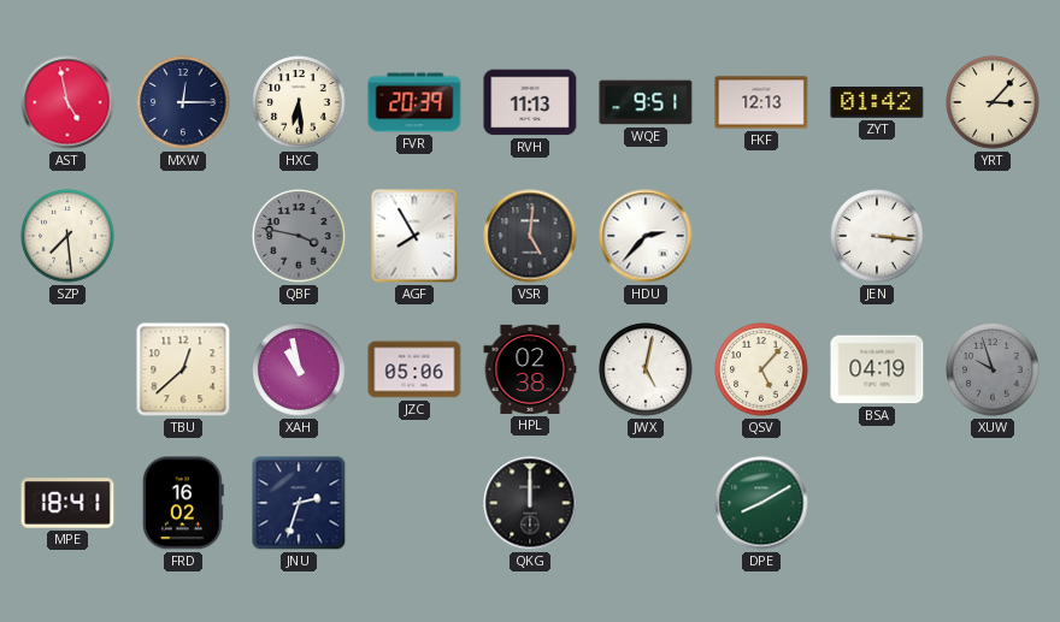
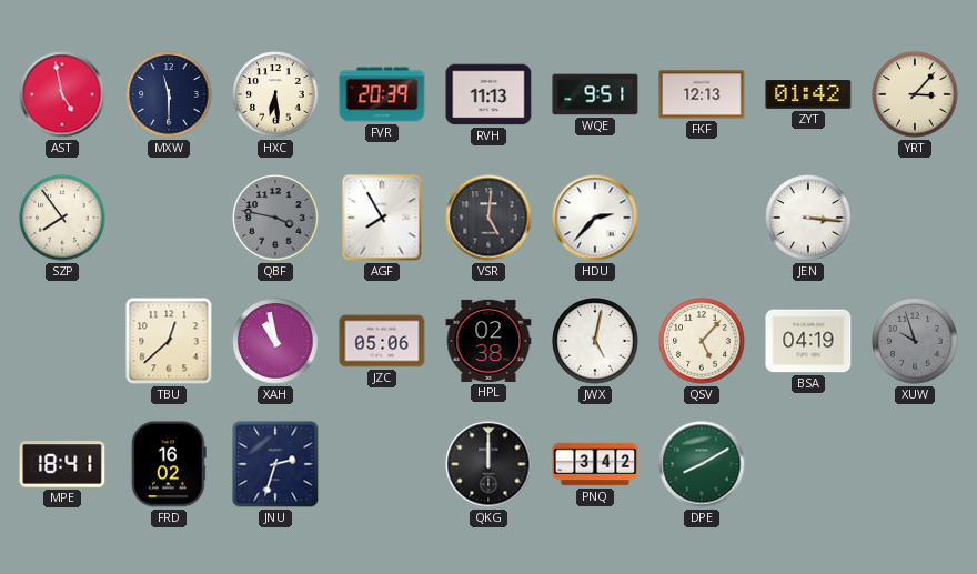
MXW: 12:15 -> 11:30 (169, 94)
SZP: 7:29 -> 7:54 (62, 218)
PNQ: none -> 3:42 (595, 464)
